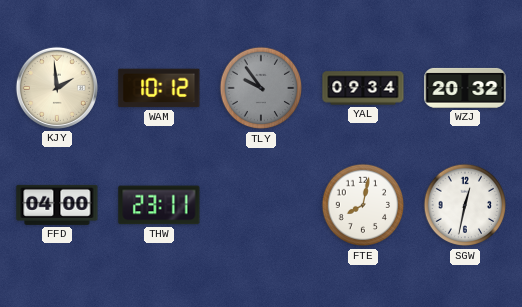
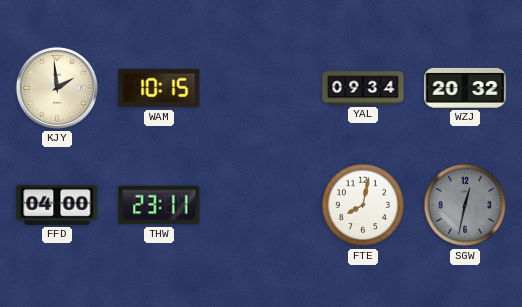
WAM: 10:12 -> 10:15 (159, 88)
TLY: 9:54 -> none (261, 88)
SGW dial: white -> grey (465, 205)
